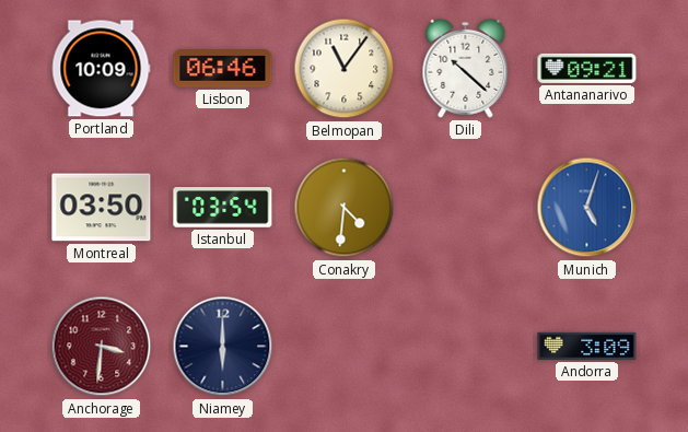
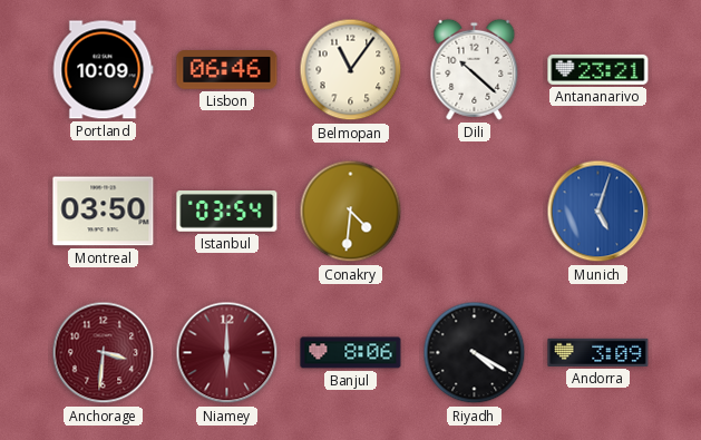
Antananarivo: 09:21 -> 23:21 (598, 69)
Niamey dial: navy -> burgundy (227, 353)
Banjul: none -> 8:06 (351, 353)
Riyadh: none -> 4:20 (475, 353)
